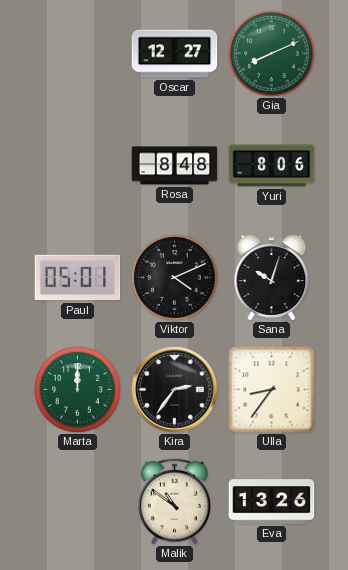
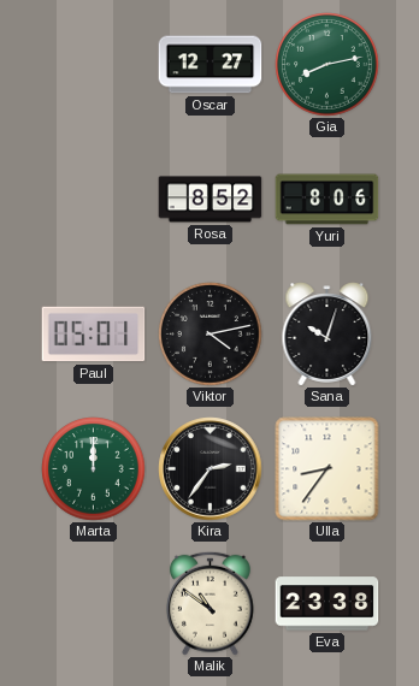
Gia: 8:11 -> 8:13 (327, 65)
Rosa: 8:48 -> 8:52 (211, 200)
Viktor: 4:11 -> 4:13 (211, 335)
Eva: 13:26 -> 23:38 (327, 604)
